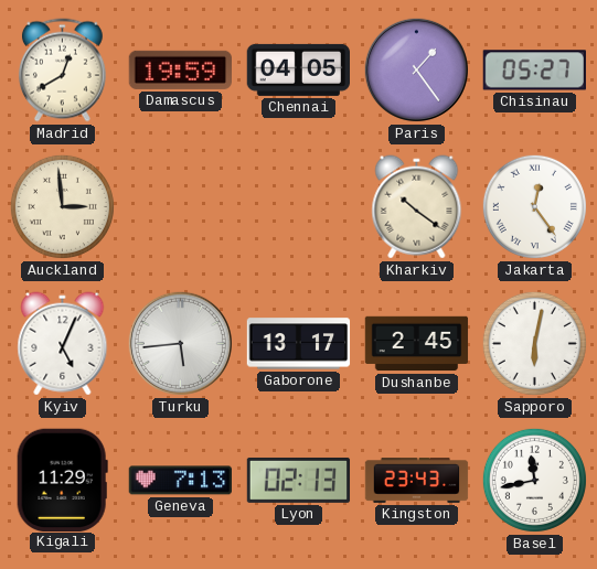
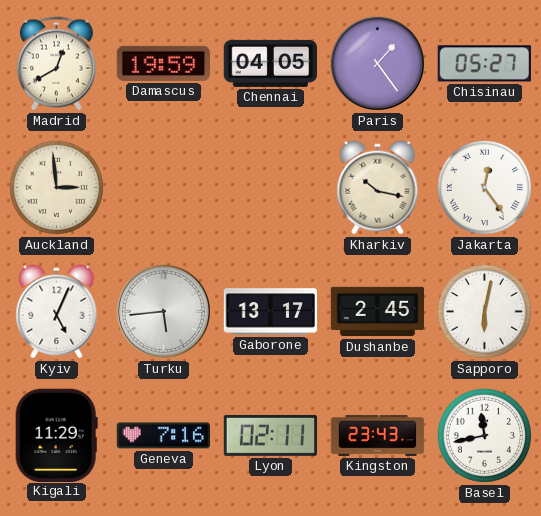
Kharkiv: 10:21 -> 10:17 (378, 188)
Geneva: 7:13 -> 7:16 (163, 436)
Lyon: 02:13 -> 02:11 (271, 435)
